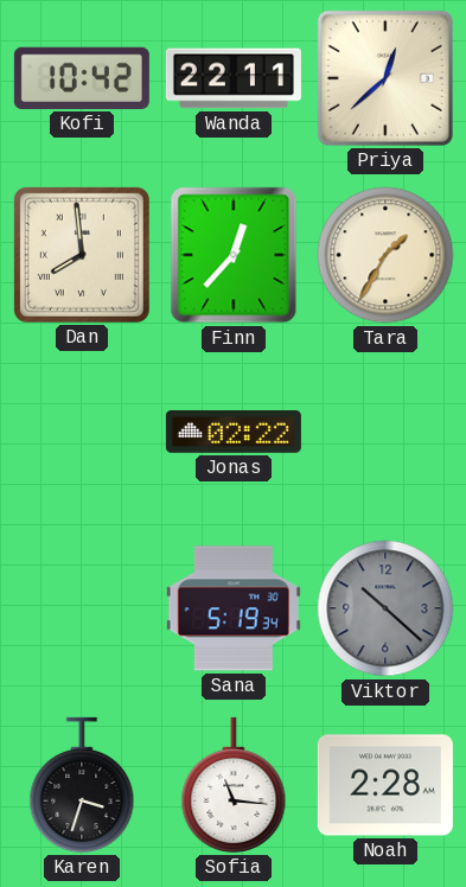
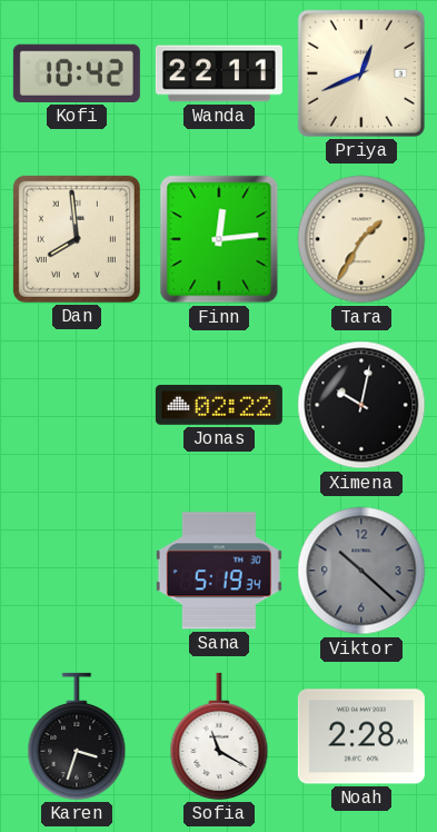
Priya: 12:38 -> 12:41 (361, 73)
Finn: 12:37 -> 12:14 (219, 239)
Ximena: none -> 10:02 (361, 405)
Sofia: 11:16 -> 11:20 (219, 736)
